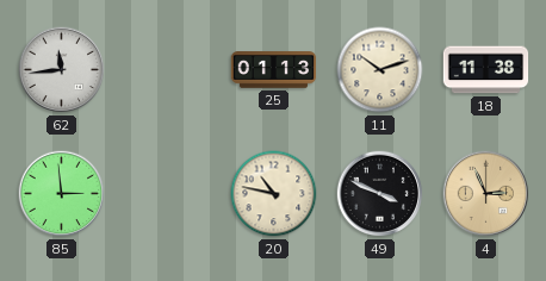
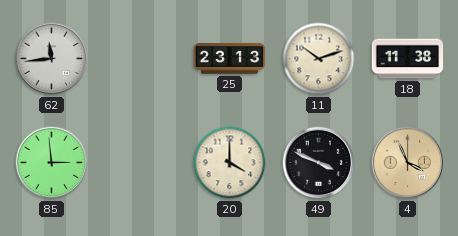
25: 01:13 -> 23:13 (230, 59)
20: 10:47 -> 4:00 (230, 163)
4: 2:56 -> 3:56 (408, 163)
